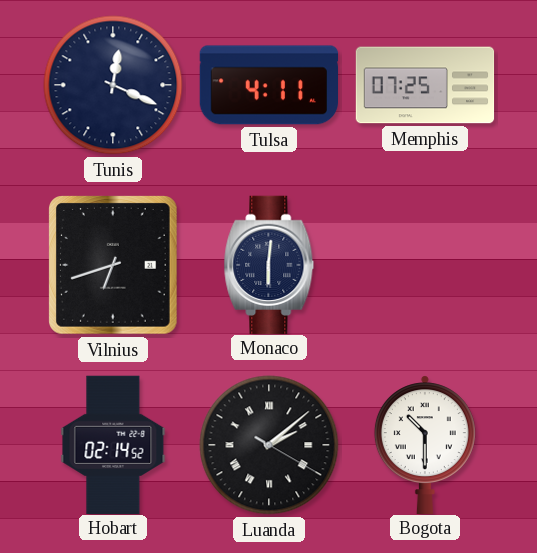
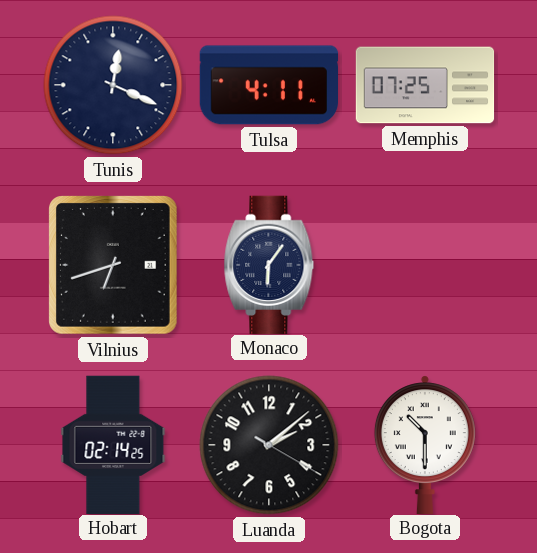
Monaco: 6:01 -> 6:06 (269, 264)
Hobart: 02:14:52 -> 02:14:25 (113, 444)
Luanda numerals: Roman -> Arabic (269, 445)
